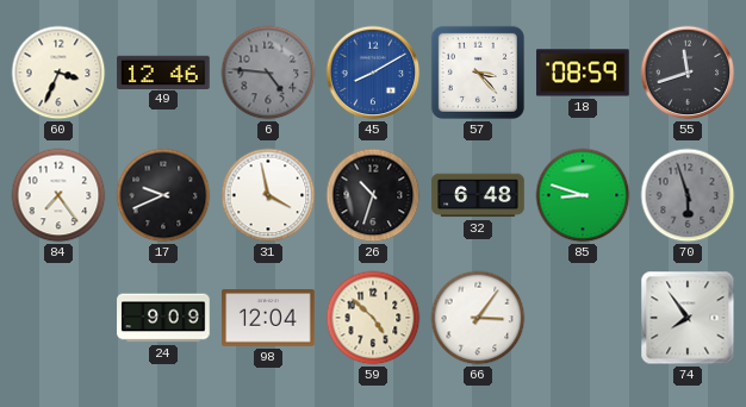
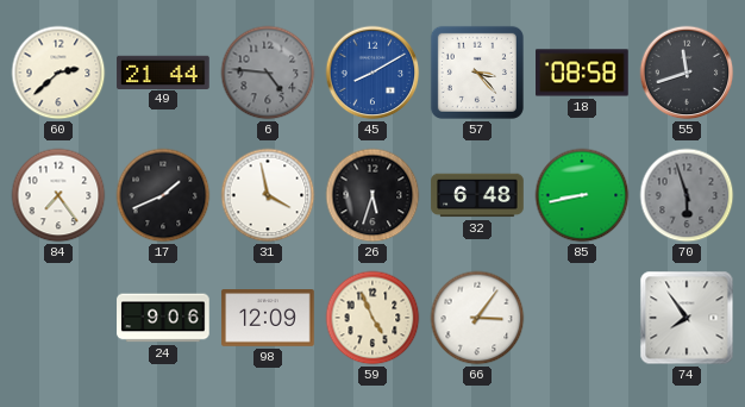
60: 3:34 -> 2:38 (58, 73)
49: 12:46 -> 21:44 (163, 71)
18: 08:59 -> 08:58 (582, 73)
17: 9:41 -> 1:41 (163, 195)
26: 10:33 -> 5:33 (372, 195)
85: 8:48 -> 8:43 (582, 195)
24: 9:09 -> 9:06 (163, 318)
98: 12:04 -> 12:09 (268, 319)
59: 4:52 -> 4:56 (372, 318)
